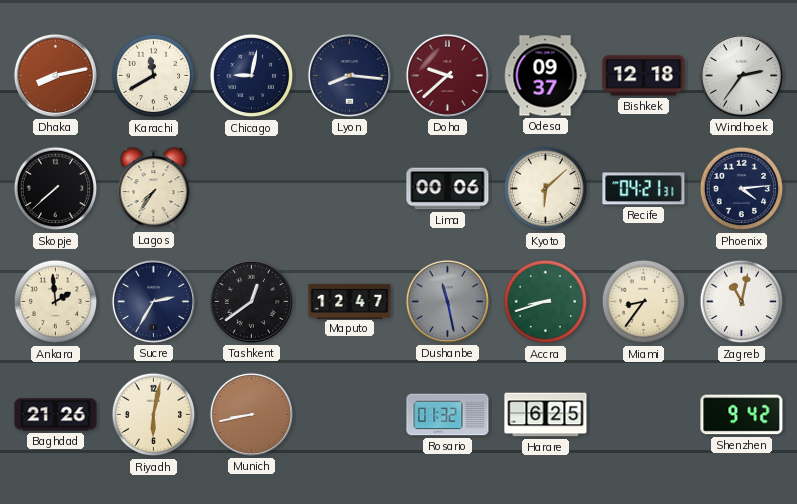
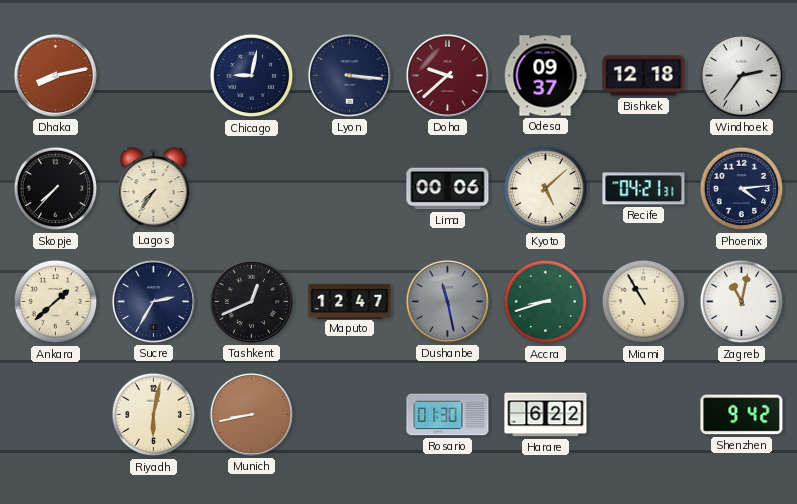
Karachi: 11:40 -> none (154, 76)
Lyon: 8:16 -> 3:16 (349, 75)
Skopje: 7:38 -> 7:37 (56, 189)
Kyoto: 6:08 -> 5:08 (546, 189)
Ankara: 1:59 -> 1:38 (56, 302)
Tashkent: 12:39 -> 12:41 (251, 301)
Miami: 8:36 -> 10:55 (644, 302)
Baghdad: 21:26 -> none (56, 415)
Rosario: 01:32 -> 01:30 (448, 415)
Harare: 6:25 -> 6:22 (546, 415)
